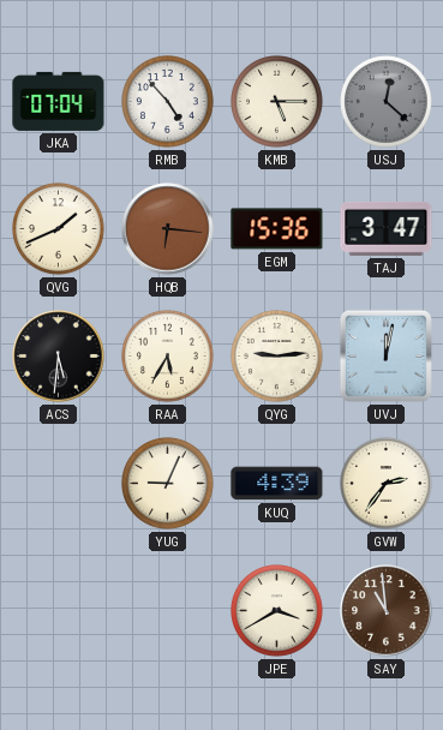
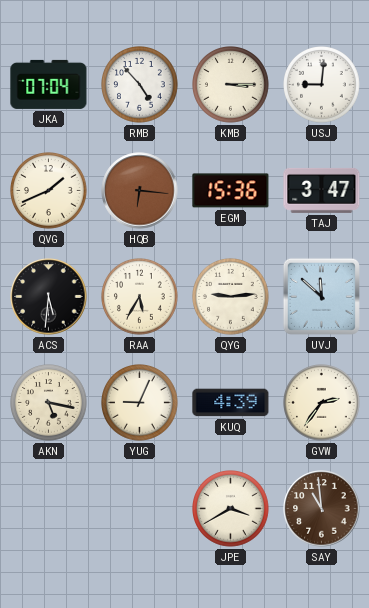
KMB: 5:15 -> 3:15 (231, 85)
USJ: 12:22 -> 9:01 (322, 85)
USJ dial: grey -> white (322, 85)
UVJ: 12:02 -> 11:52 (321, 296)
AKN: none -> 5:17 (49, 403)
